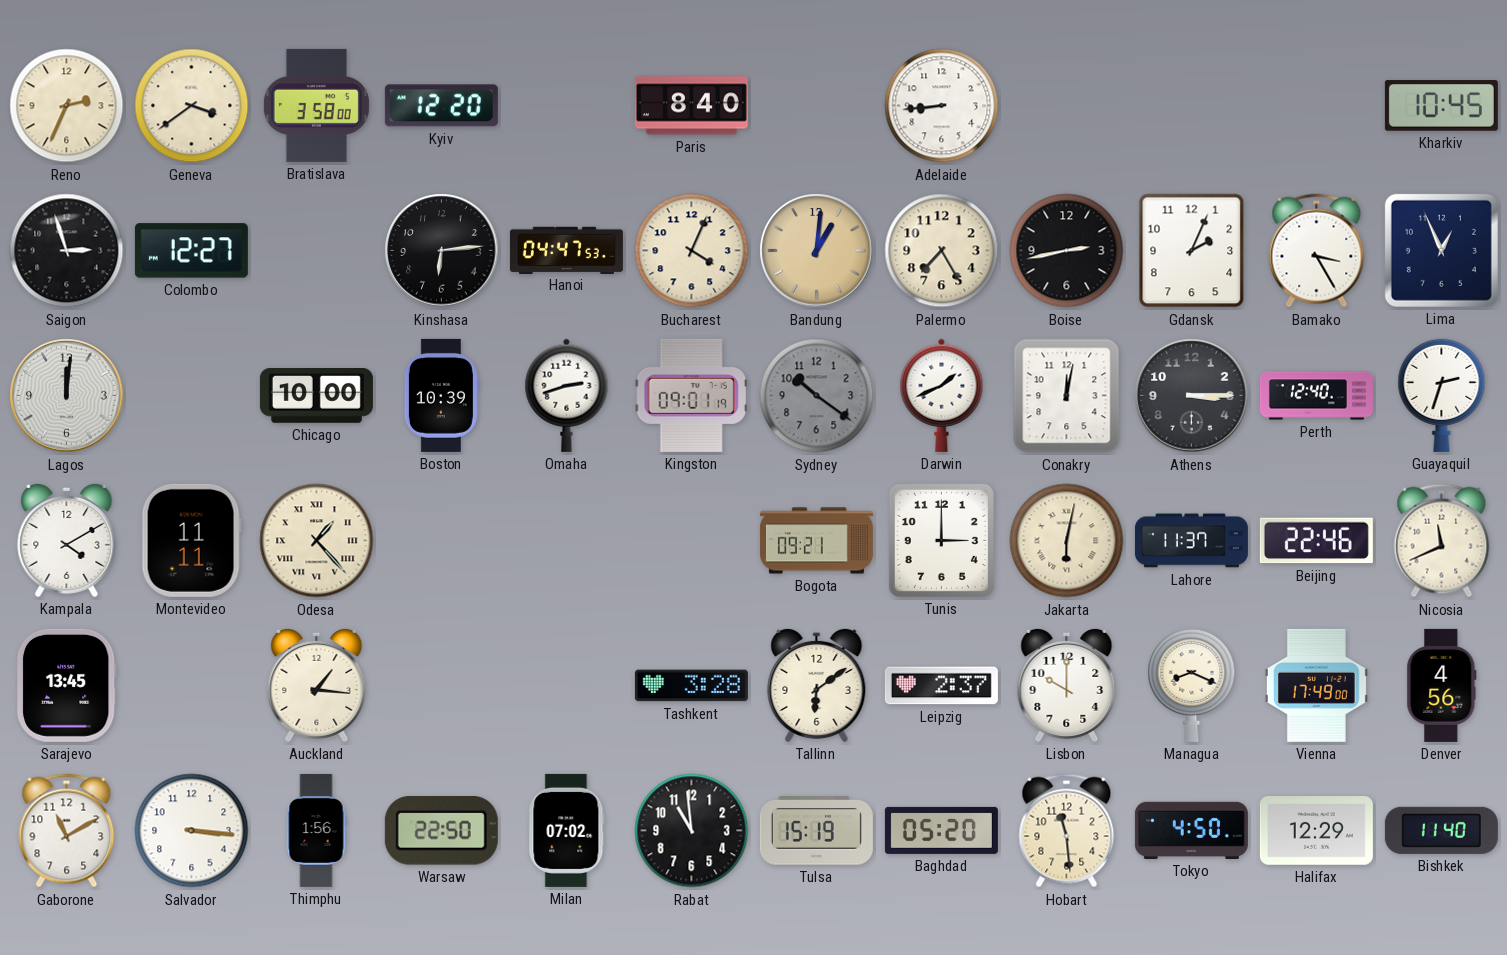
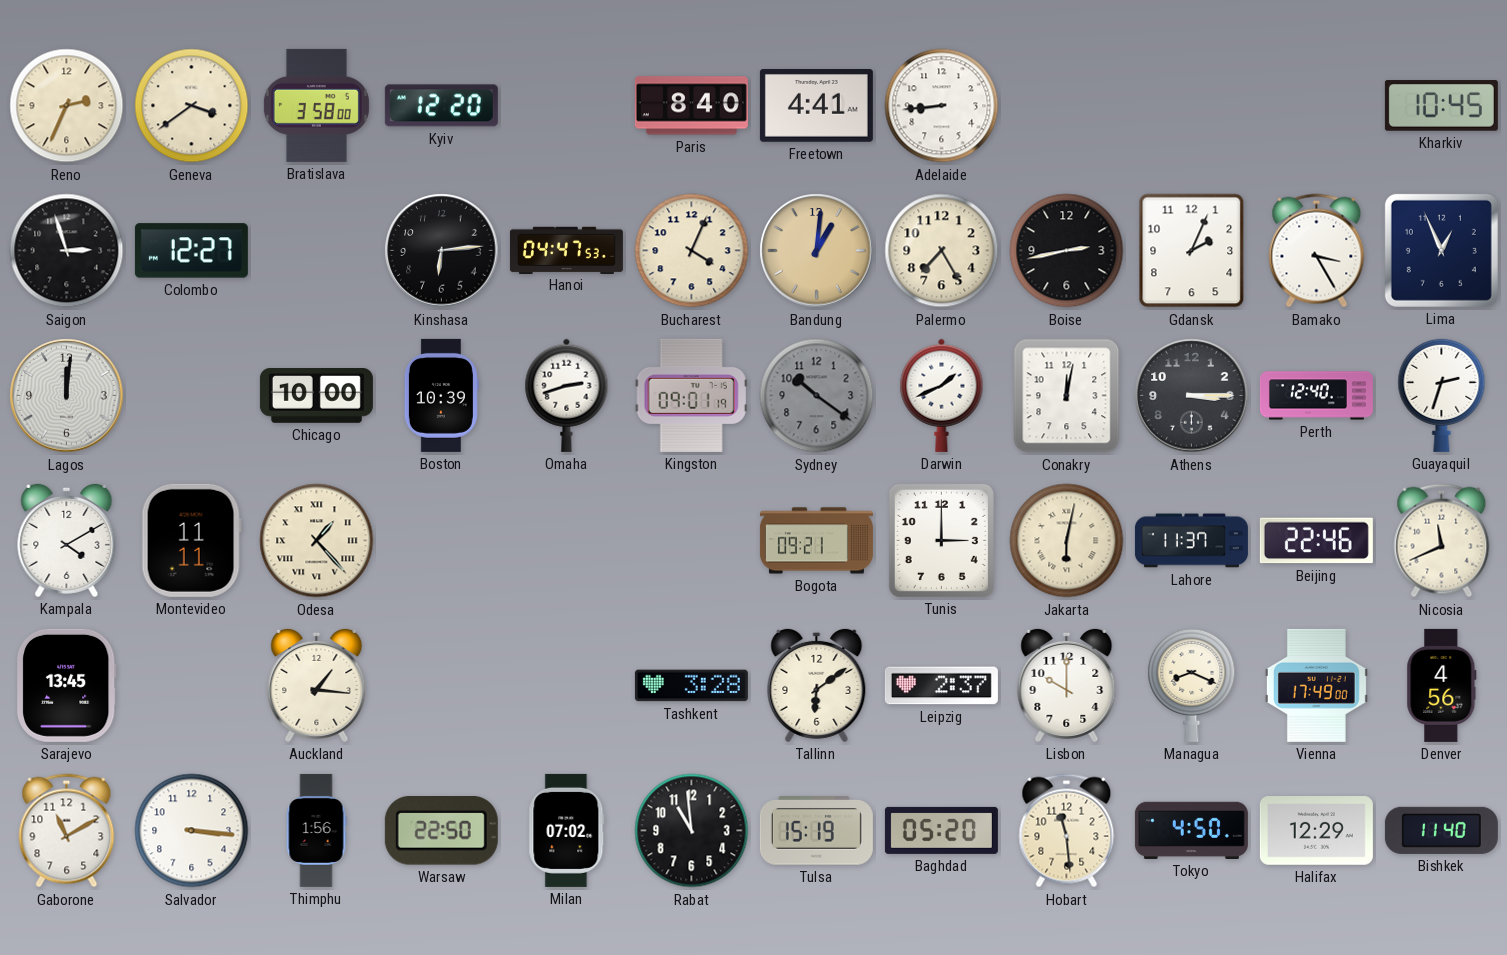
Freetown: none -> 4:41 (816, 106)
